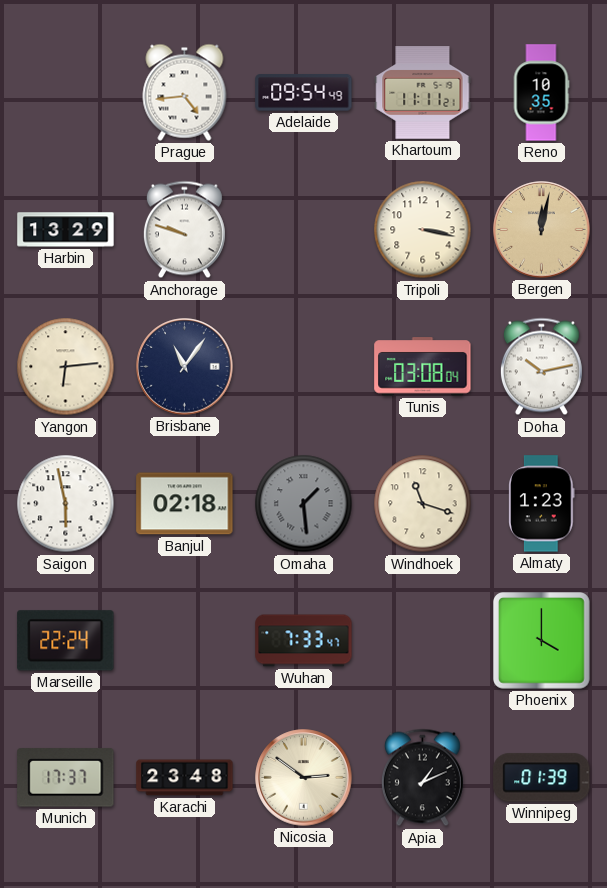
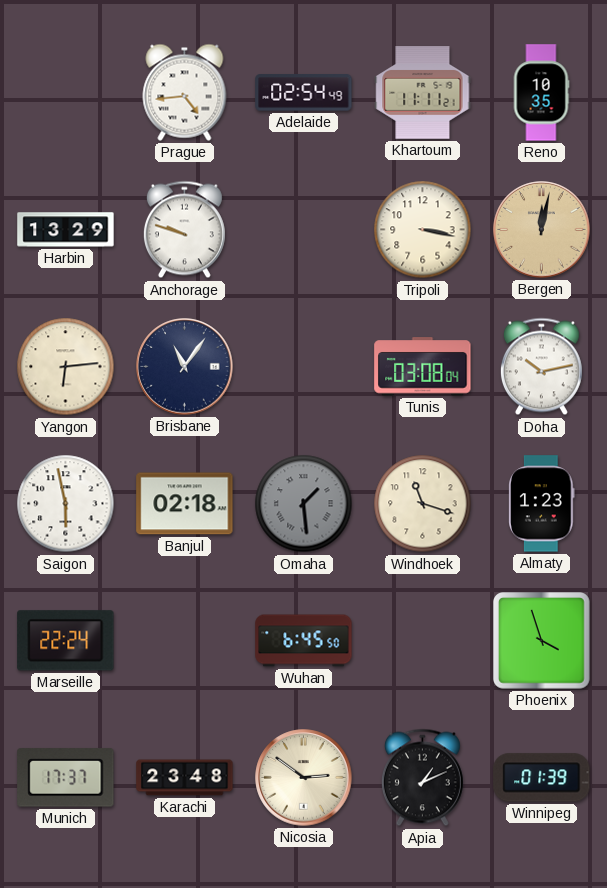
Adelaide: 09:54 -> 02:54 (304, 93)
Wuhan: 7:33 -> 6:45 (304, 641)
Phoenix: 4:00 -> 3:57 (542, 641)
